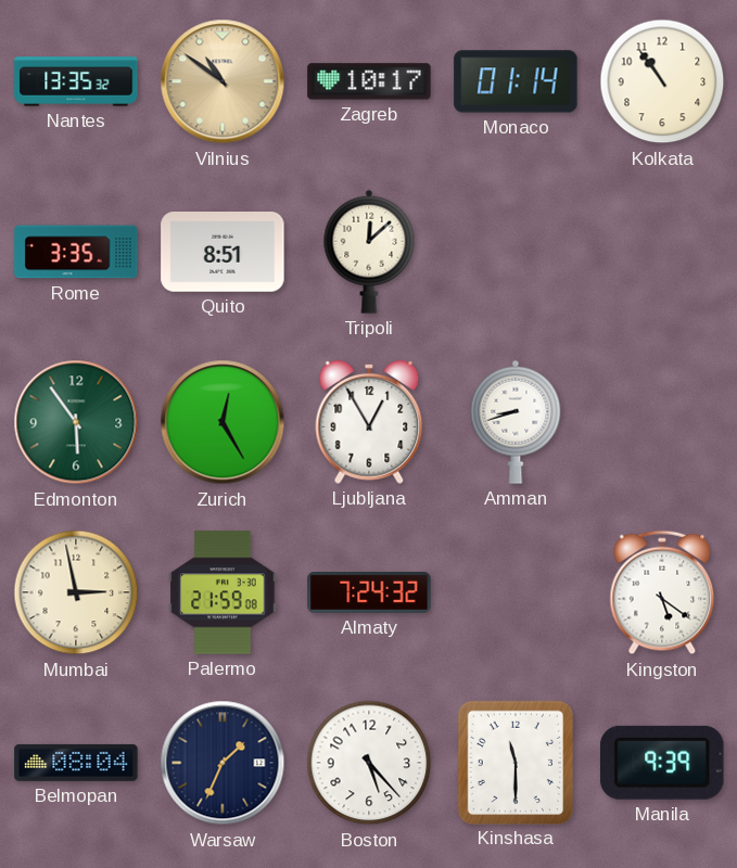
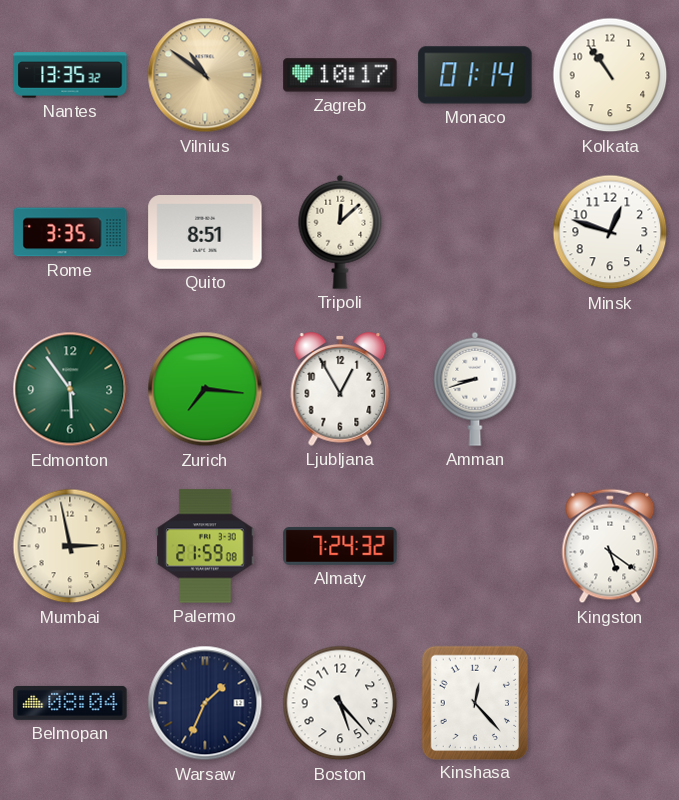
Minsk: none -> 12:48 (610, 232)
Zurich: 12:25 -> 7:16 (205, 389)
Kinshasa: 11:30 -> 12:23 (474, 702)
Manila: 9:39 -> none (663, 763)
